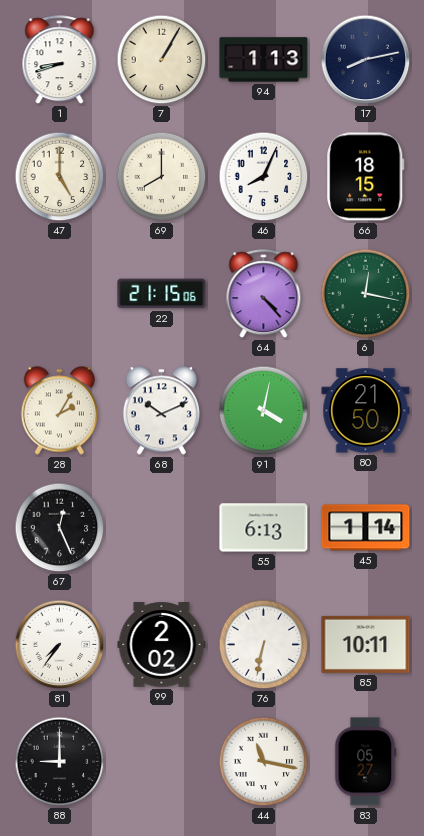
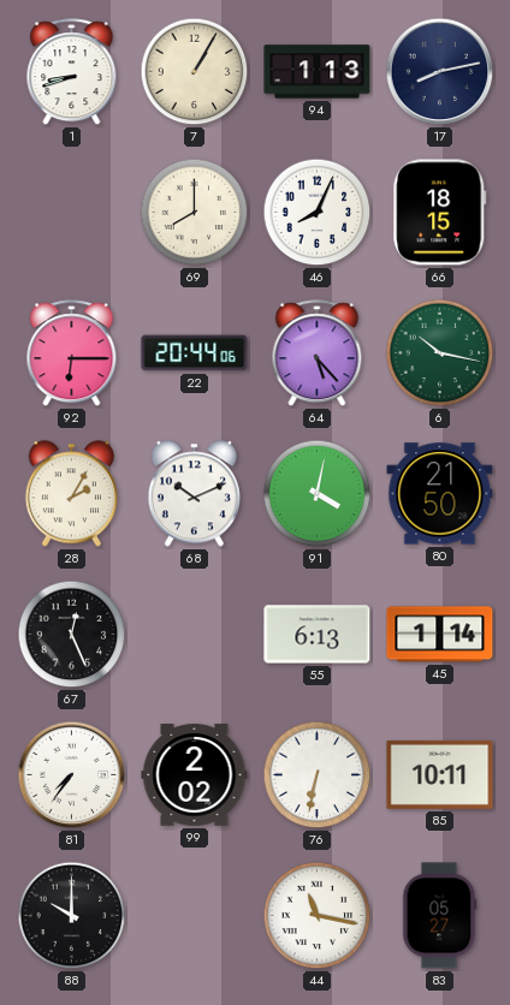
47: 5:00 -> none (60, 177)
92: none -> 6:15 (72, 353)
22: 21:15 -> 20:44 (195, 353)
64: 4:23 -> 5:23 (318, 353)
6: 12:17 -> 10:17 (440, 353)
88: 9:00 -> 10:00 (72, 916)
